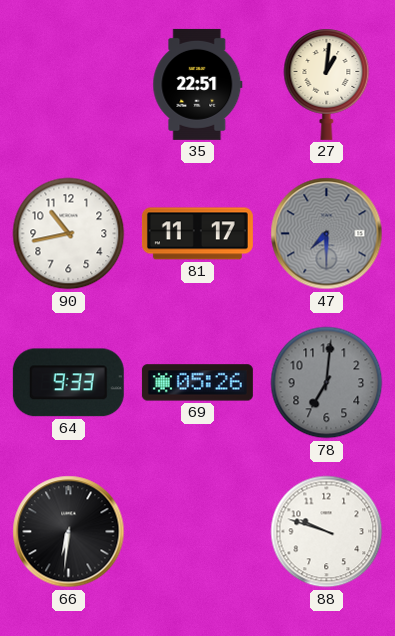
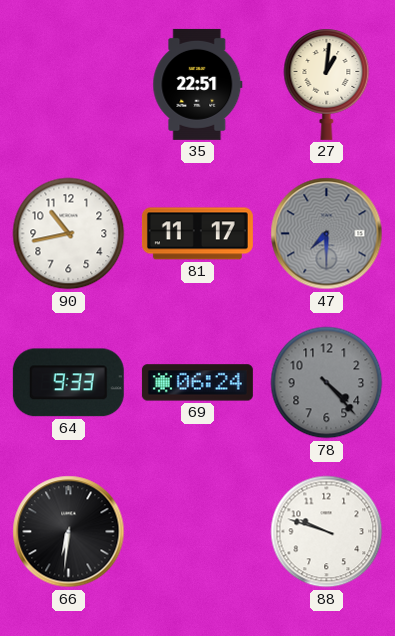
69: 05:26 -> 06:24 (197, 383)
78: 7:01 -> 4:23 (327, 383)
